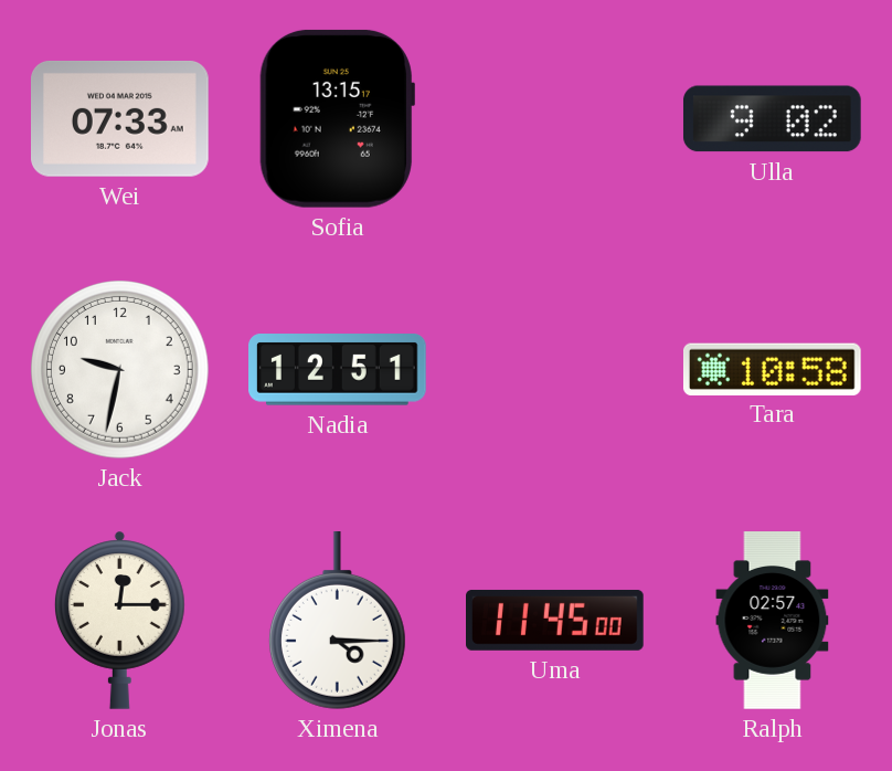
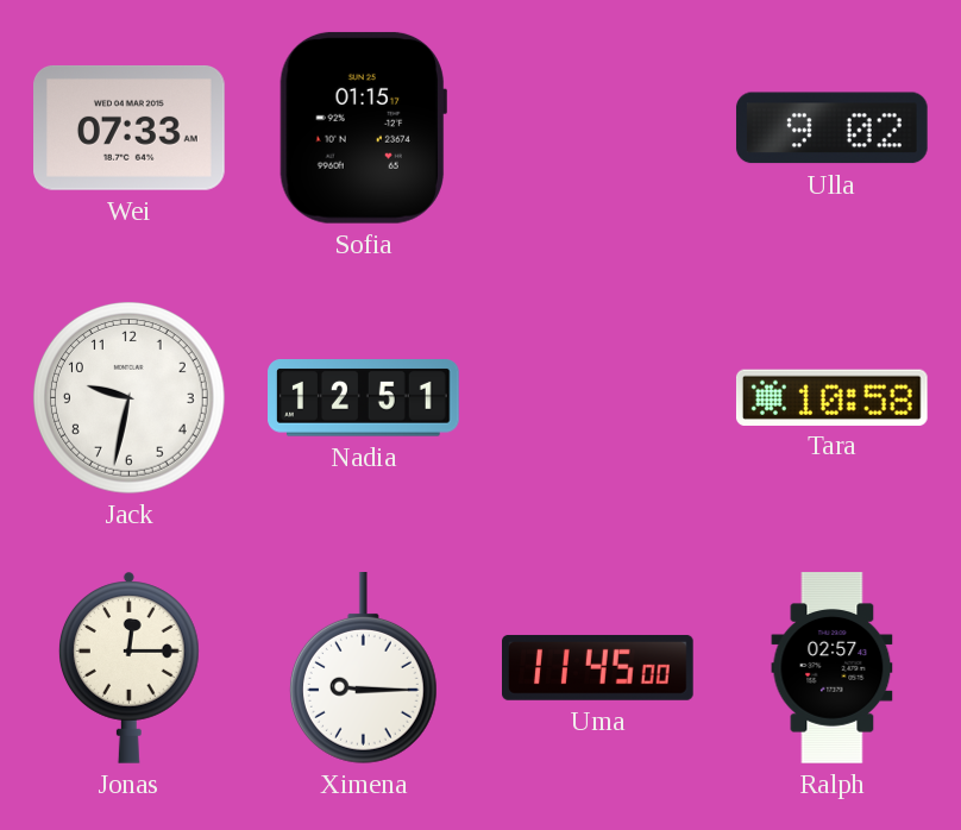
Sofia: 13:15 -> 01:15 (363, 127)
Ximena: 4:15 -> 9:15 (363, 668)
